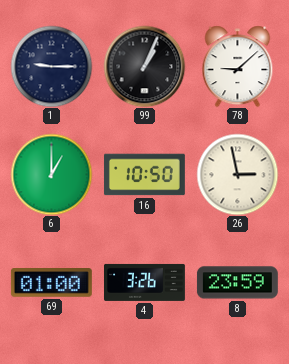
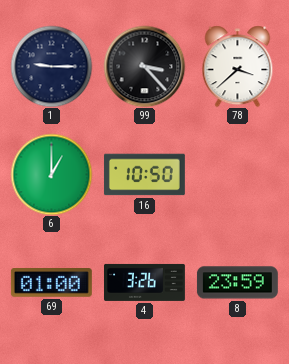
99: 1:04 -> 3:23 (144, 66)
78: 9:08 -> 3:38 (238, 66)
26: 2:58 -> none (237, 174)
